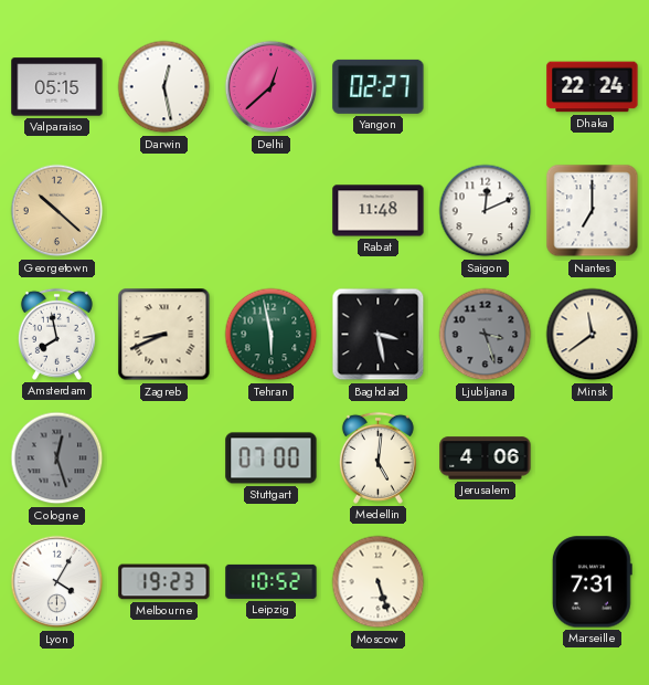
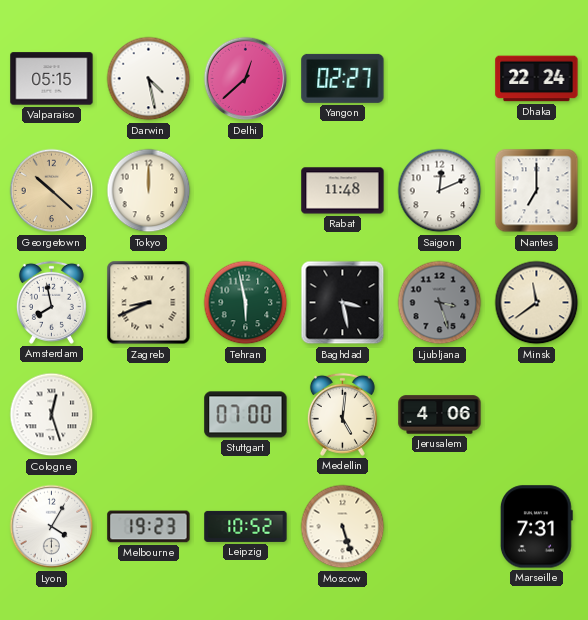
Darwin: 12:28 -> 4:28 (149, 79)
Tokyo: none -> 12:00 (149, 191)
Cologne dial: grey -> white (52, 415)
